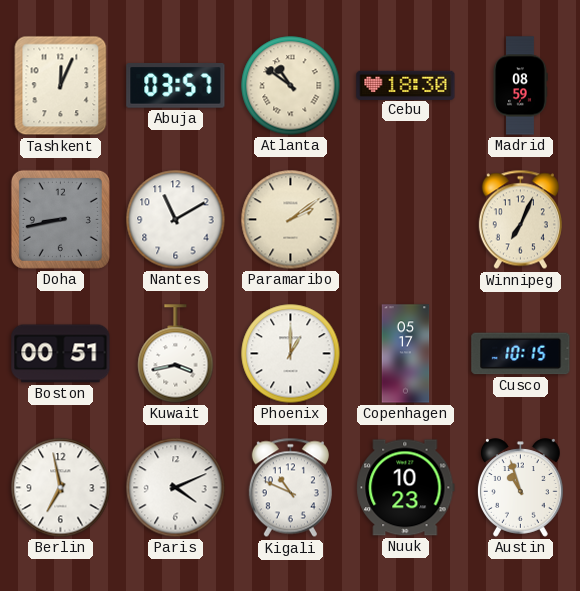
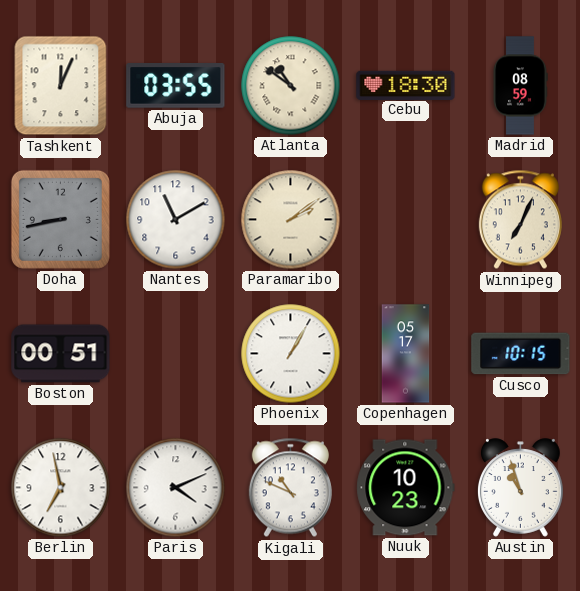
Abuja: 03:57 -> 03:55 (176, 86)
Kuwait: 3:43 -> none (176, 354)
Phoenix: 1:00 -> 1:05 (291, 354)
